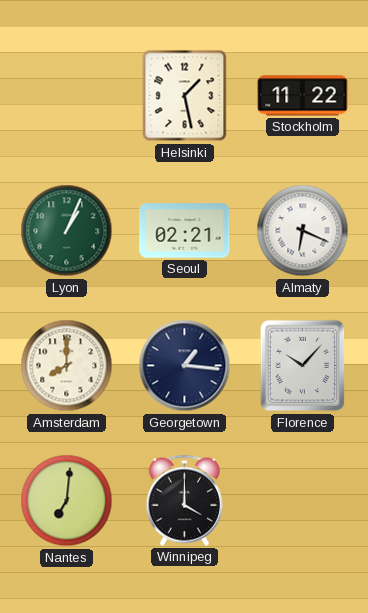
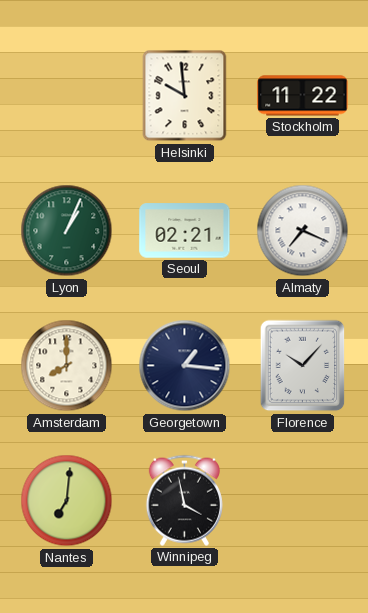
Helsinki: 1:28 -> 9:59 (185, 96)
Almaty: 6:19 -> 7:19 (303, 231)
Winnipeg: 4:00 -> 3:58 (184, 500)
